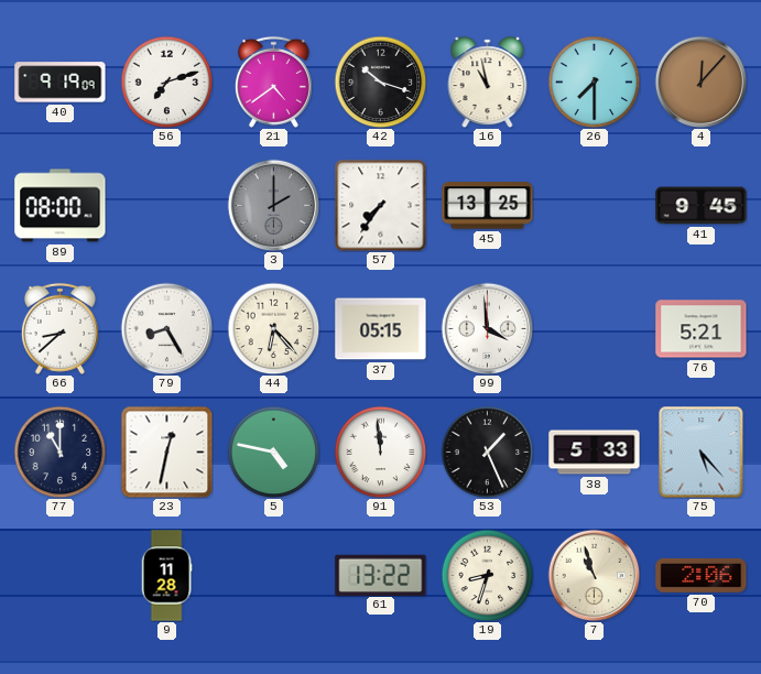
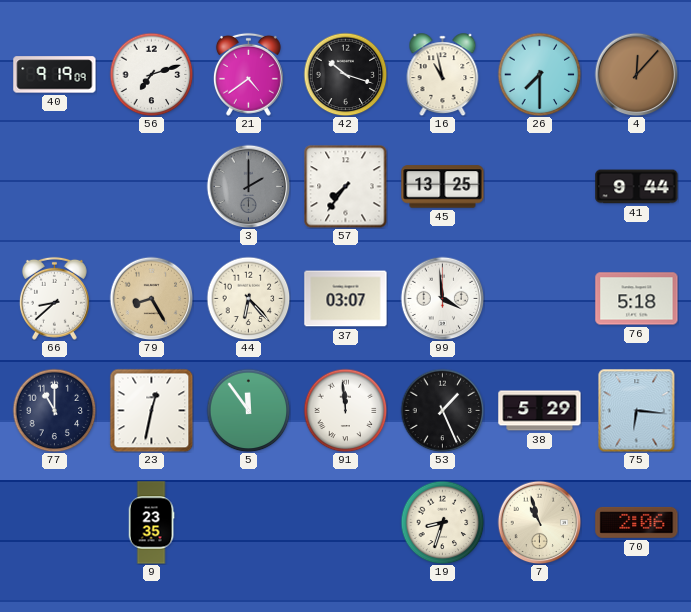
89: 08:00 -> none (61, 206)
41: 9:45 -> 9:44 (637, 187)
79 dial: white -> champagne (151, 298)
37: 05:15 -> 03:07 (346, 299)
76: 5:21 -> 5:18 (637, 299)
5: 4:47 -> 11:54 (248, 410)
38: 5:33 -> 5:29 (540, 411)
75: 5:23 -> 6:16 (637, 410)
9: 11:28 -> 23:35 (151, 523)
61: 13:22 -> none (381, 575)
